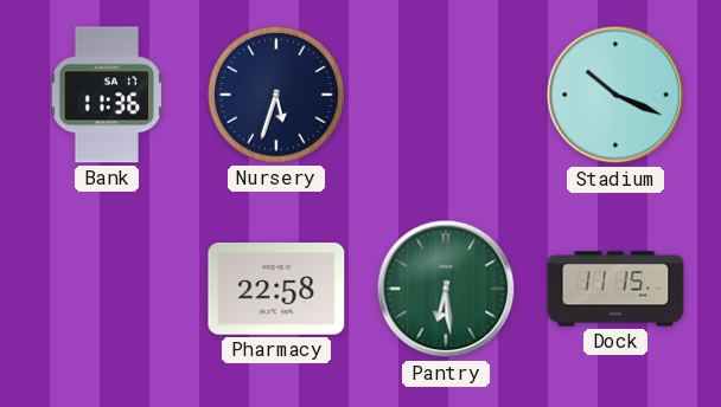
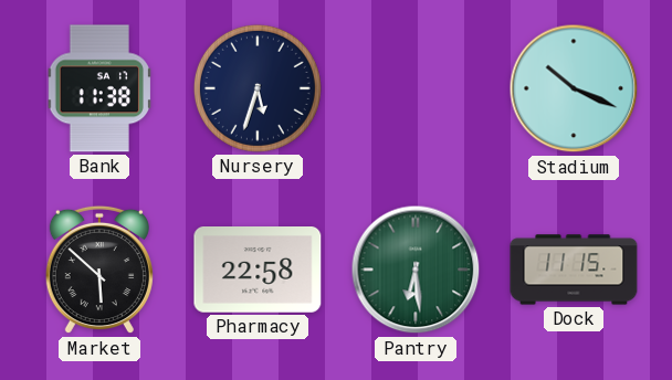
Bank: 11:36 -> 11:38 (99, 88)
Market: none -> 5:52 (99, 270)
